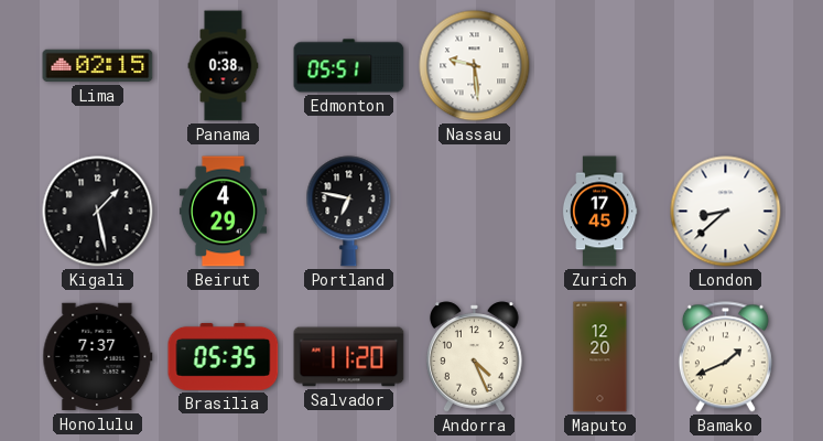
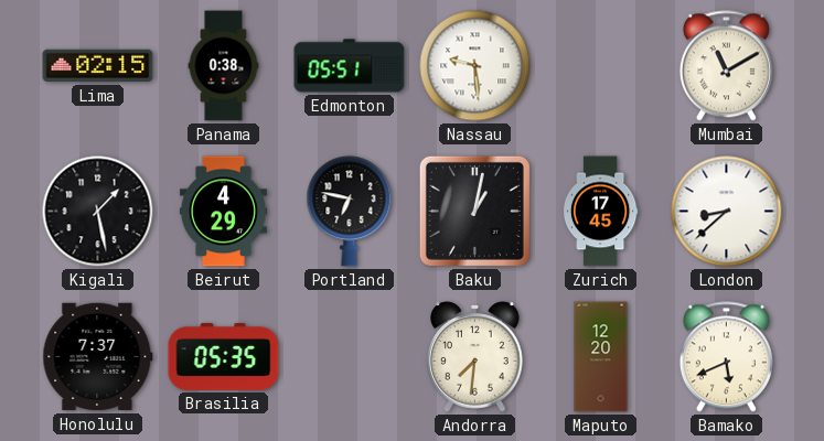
Mumbai: none -> 11:10 (726, 66)
Baku: none -> 1:02 (474, 211)
Salvador: 11:20 -> none (349, 357)
Andorra: 4:26 -> 7:31 (475, 357)
Bamako: 1:41 -> 5:41 (726, 357)
